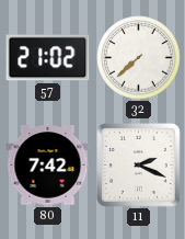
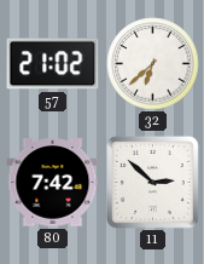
32: 7:38 -> 6:38 (153, 64)
11: 2:19 -> 2:52 (153, 183)
